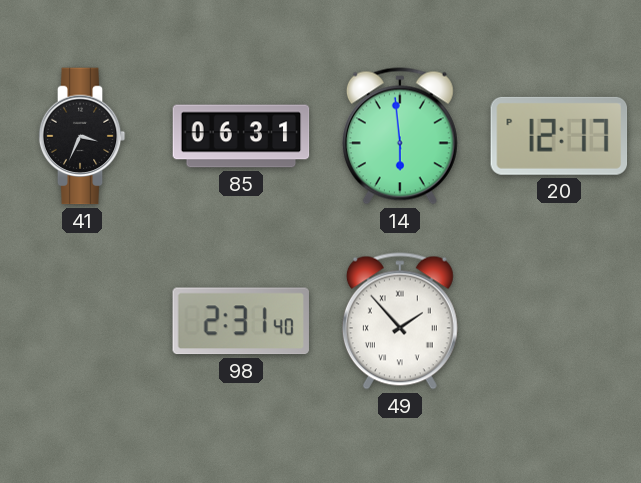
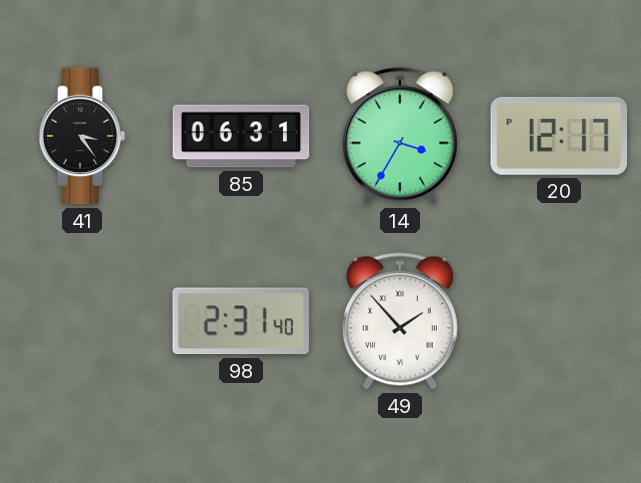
41: 3:34 -> 3:24 (82, 136)
14: 5:59 -> 3:35 (400, 136)
